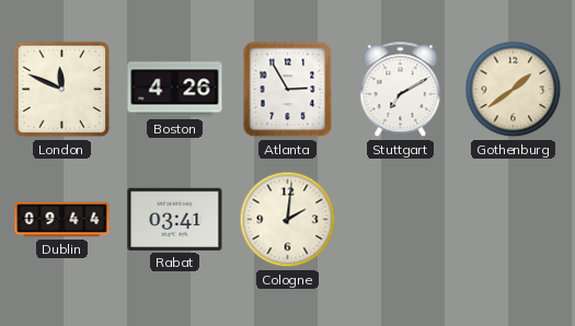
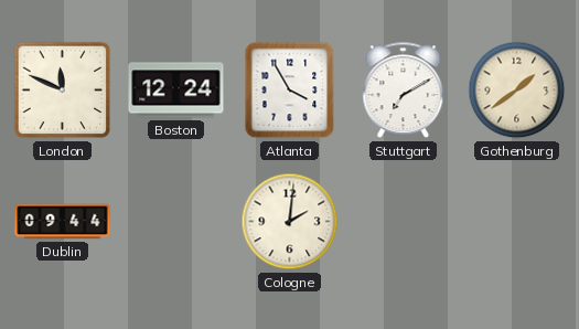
Boston: 4:26 -> 12:24 (176, 91)
Atlanta: 2:55 -> 3:55 (290, 91)
Rabat: 03:41 -> none (175, 219)
